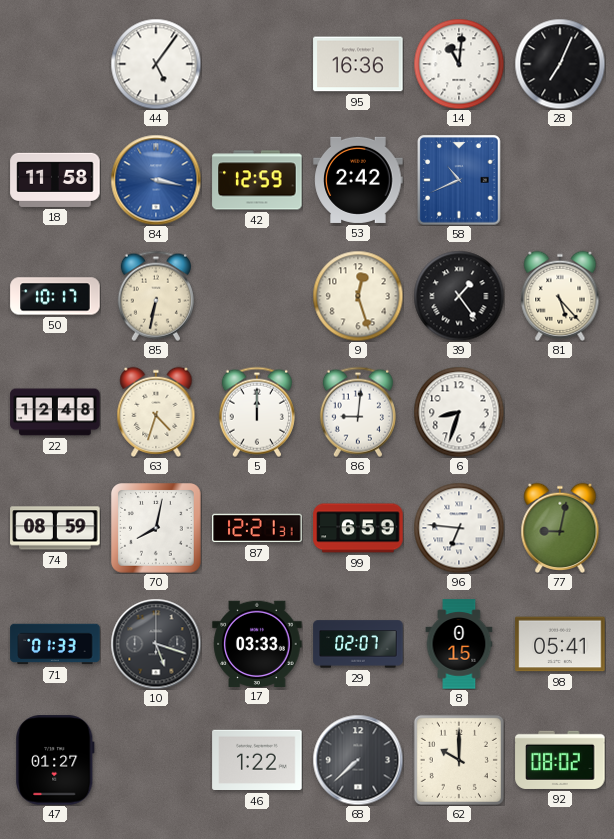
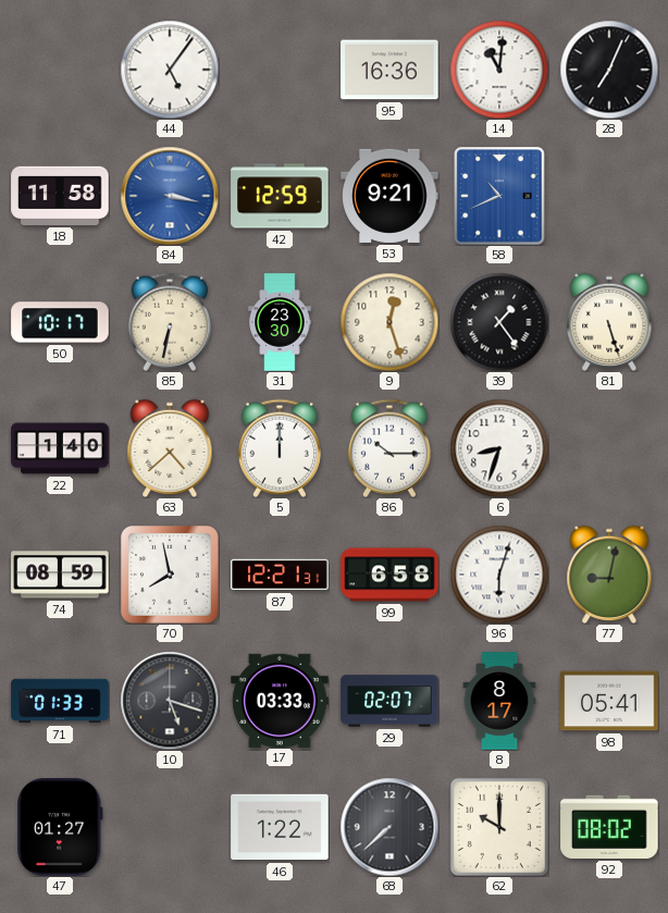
53: 2:42 -> 9:21 (389, 196)
31: none -> 23:30 (280, 322)
81: 5:23 -> 5:27 (609, 322)
22: 12:48 -> 1:40 (60, 448)
63: 4:33 -> 4:38 (170, 448)
86: 9:01 -> 10:15 (389, 448)
70: 8:02 -> 7:58 (170, 575)
99: 6:59 -> 6:58 (389, 575)
96: 6:46 -> 6:03 (499, 575)
8: 0:15 -> 8:17 (499, 701)
